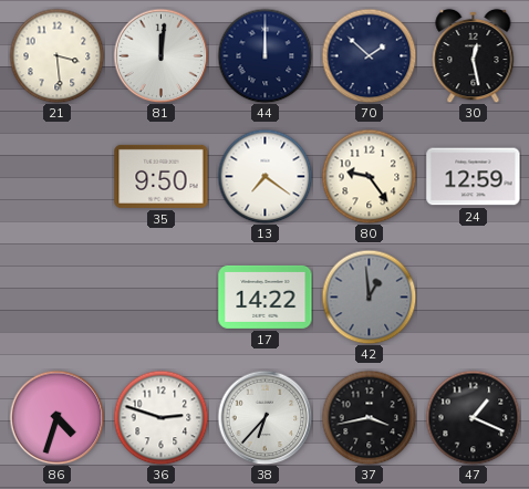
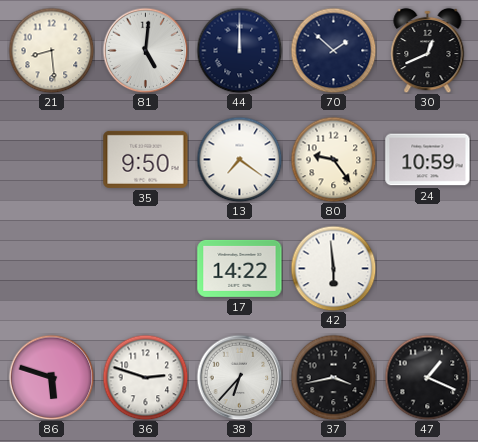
21: 3:29 -> 8:29 (51, 50)
81: 12:01 -> 5:01 (145, 50)
30: 12:28 -> 12:41 (428, 50)
24: 12:59 -> 10:59 (428, 160)
42: 12:59 -> 5:59 (333, 268)
42 dial: grey -> white (333, 268)
86: 4:33 -> 5:48 (51, 377)
